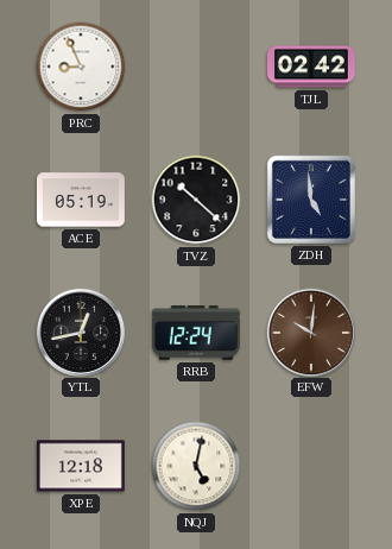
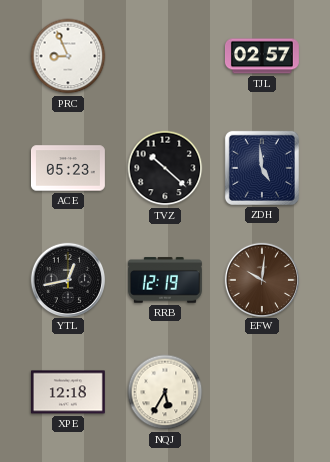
TJL: 02:42 -> 02:57 (262, 56)
ACE: 05:19 -> 05:23 (68, 168)
RRB: 12:24 -> 12:19 (165, 280)
NQJ: 5:02 -> 5:35 (165, 392)
